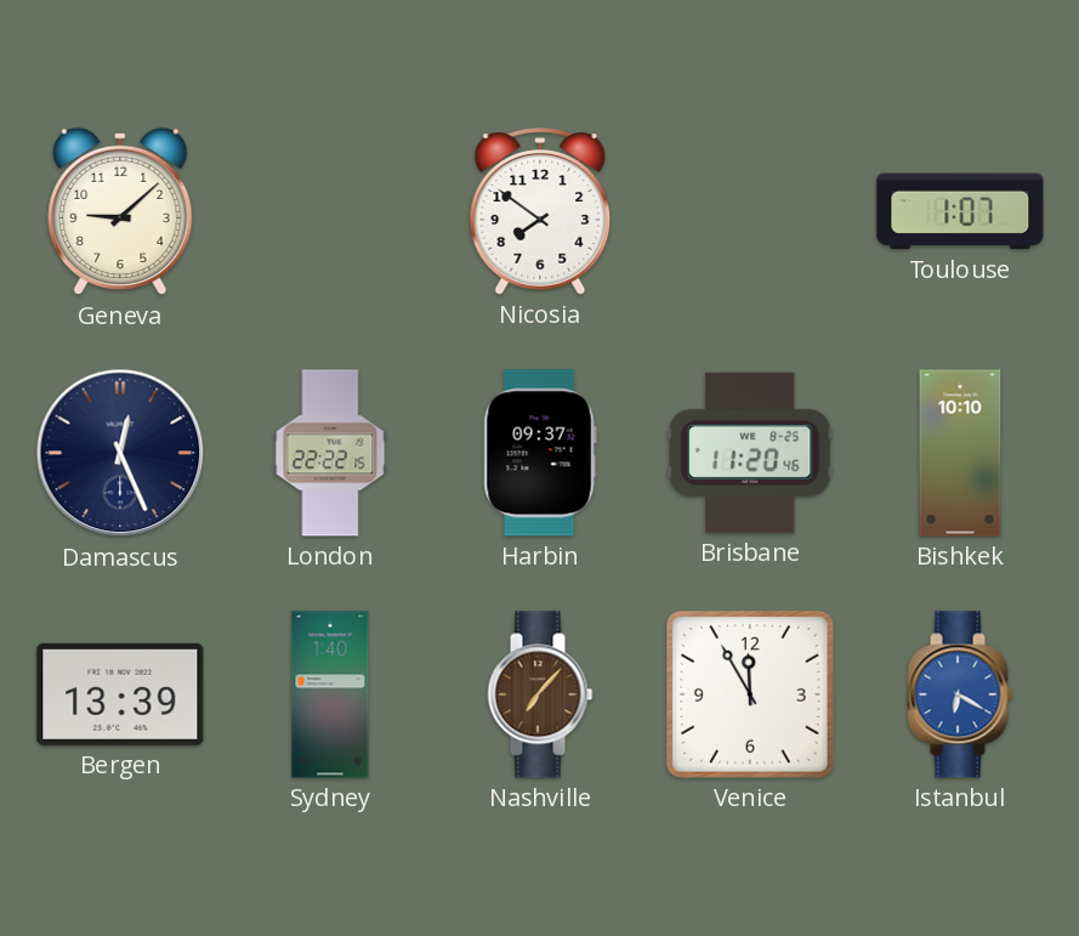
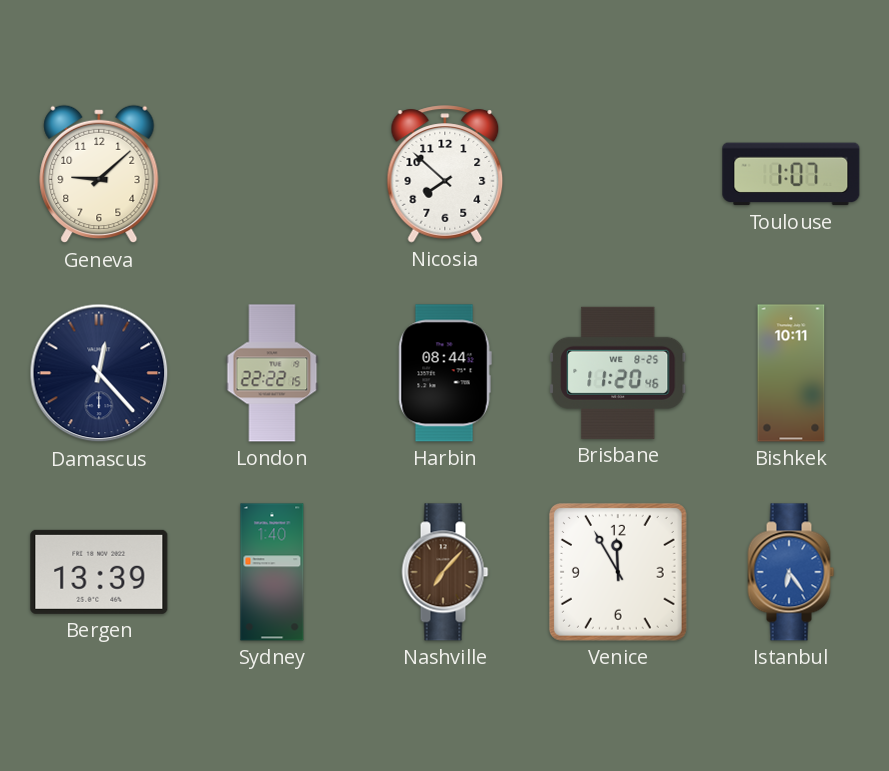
Nicosia: 7:51 -> 7:52 (445, 174)
Damascus: 12:26 -> 12:23 (99, 373)
Harbin: 09:37 -> 08:44 (445, 373)
Bishkek: 10:10 -> 10:11 (791, 373)
Istanbul: 6:20 -> 6:24 (791, 572)
